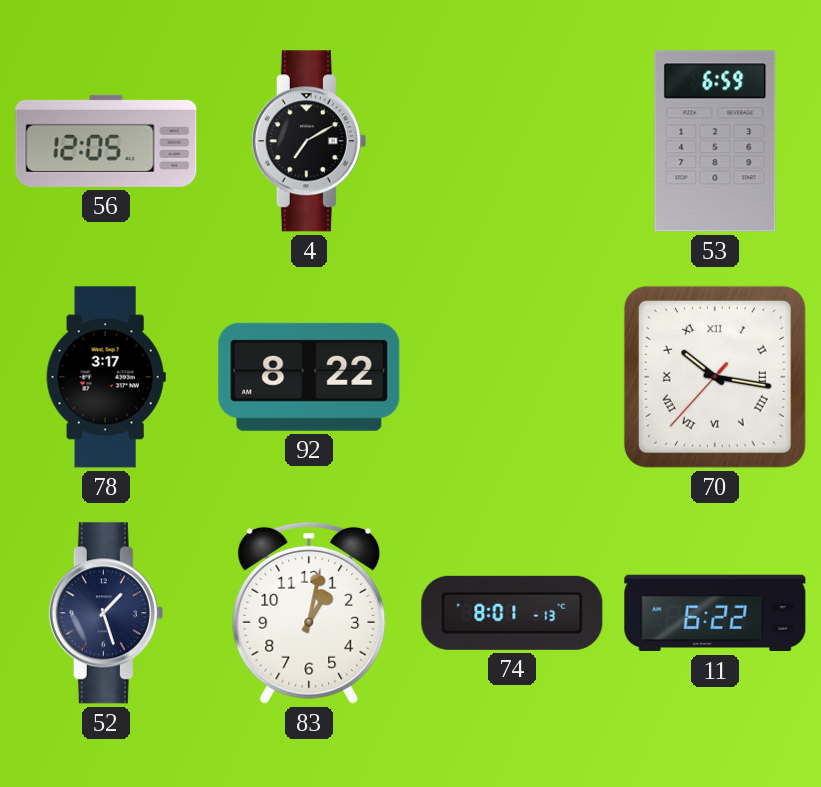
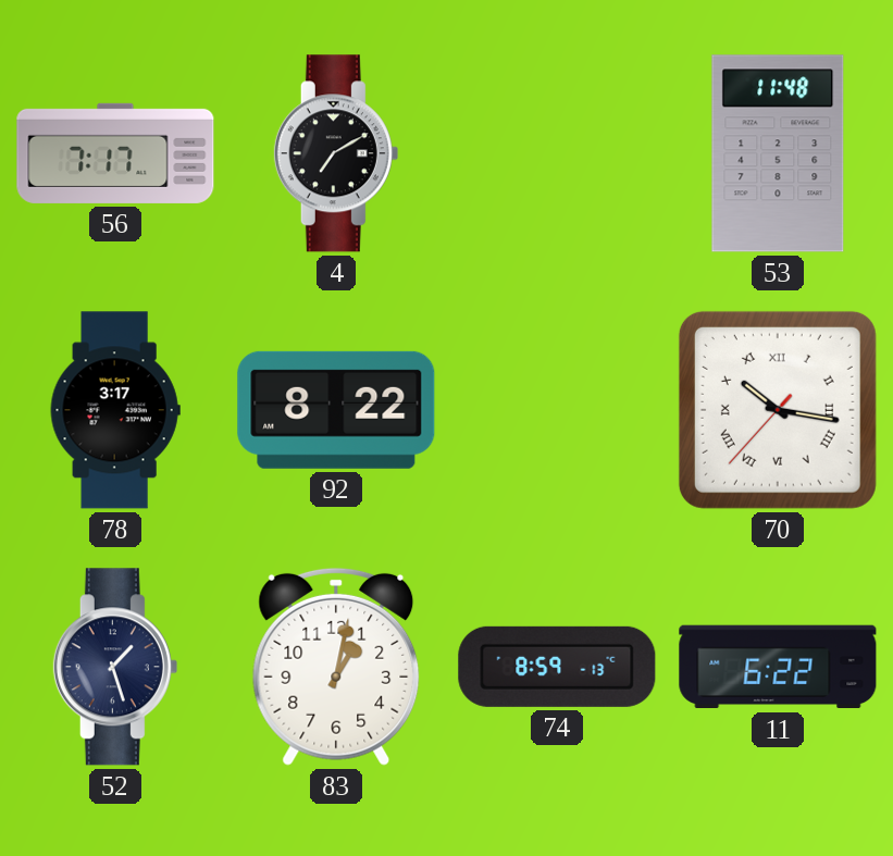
56: 12:05 -> 7:17 (115, 153)
53: 6:59 -> 11:48 (778, 153)
74: 8:01 -> 8:59 (557, 667)
